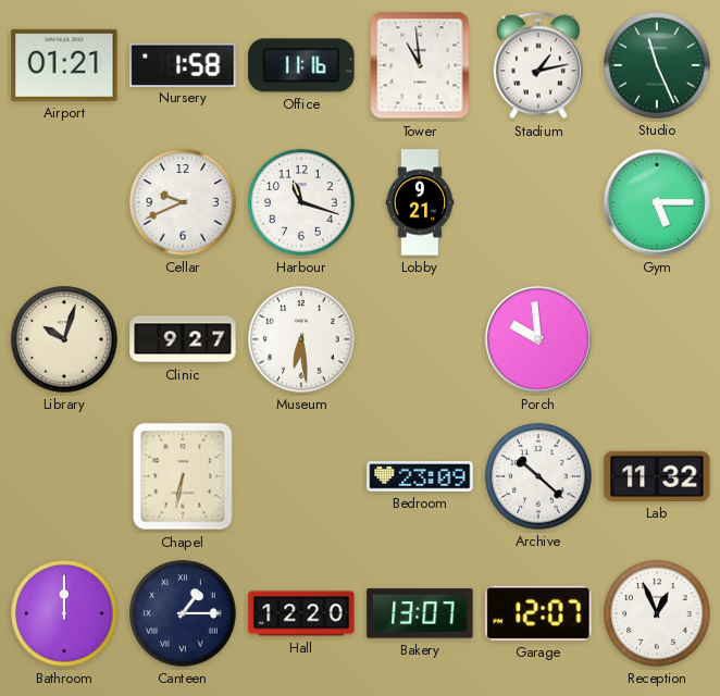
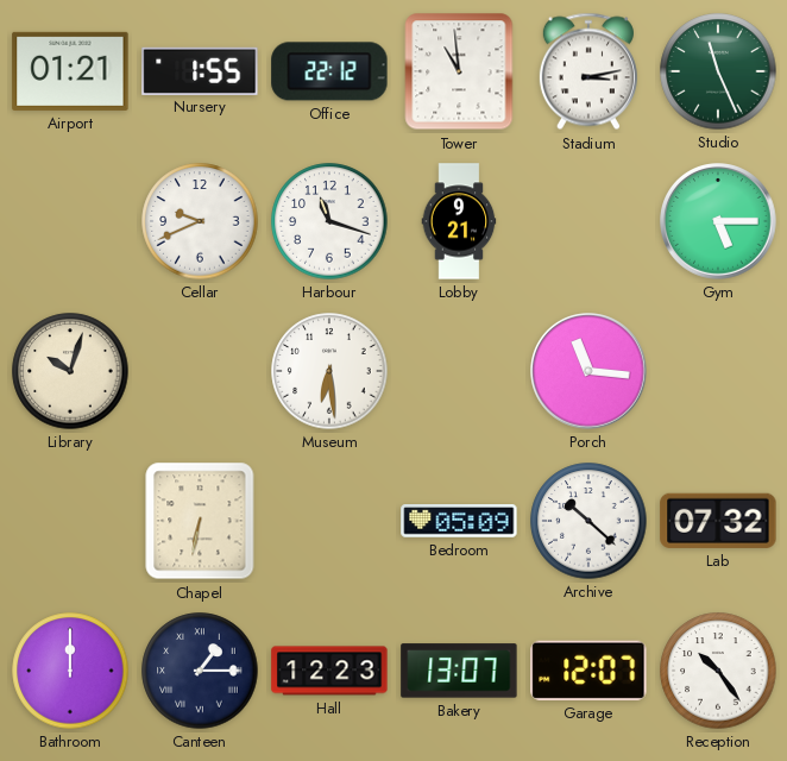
Nursery: 1:58 -> 1:55 (200, 70)
Office: 11:16 -> 22:12 (329, 71)
Stadium: 1:13 -> 3:13 (588, 71)
Clinic: 9:27 -> none (183, 339)
Porch: 9:59 -> 11:16 (588, 371)
Bedroom: 23:09 -> 05:09 (459, 522)
Lab: 11:32 -> 07:32 (718, 521)
Hall: 12:20 -> 12:23 (329, 671)
Reception: 12:56 -> 10:24 (718, 671)
